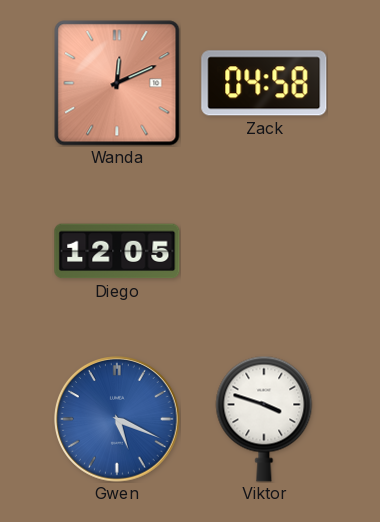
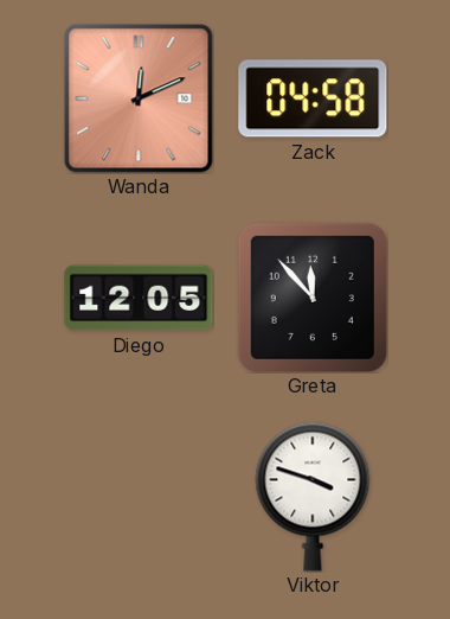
Greta: none -> 11:53 (313, 298)
Gwen: 5:19 -> none (118, 420)
